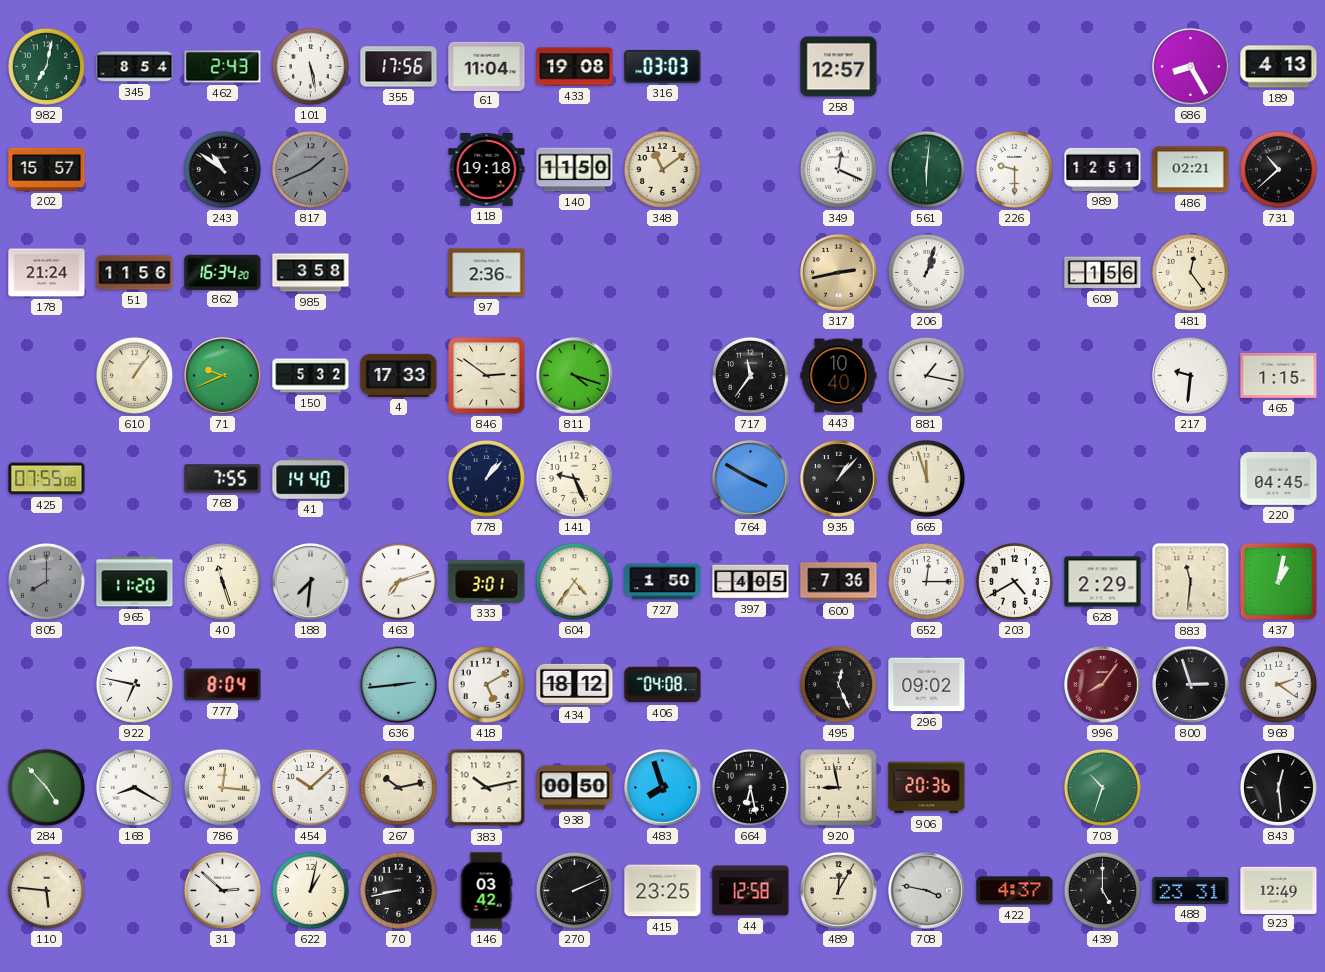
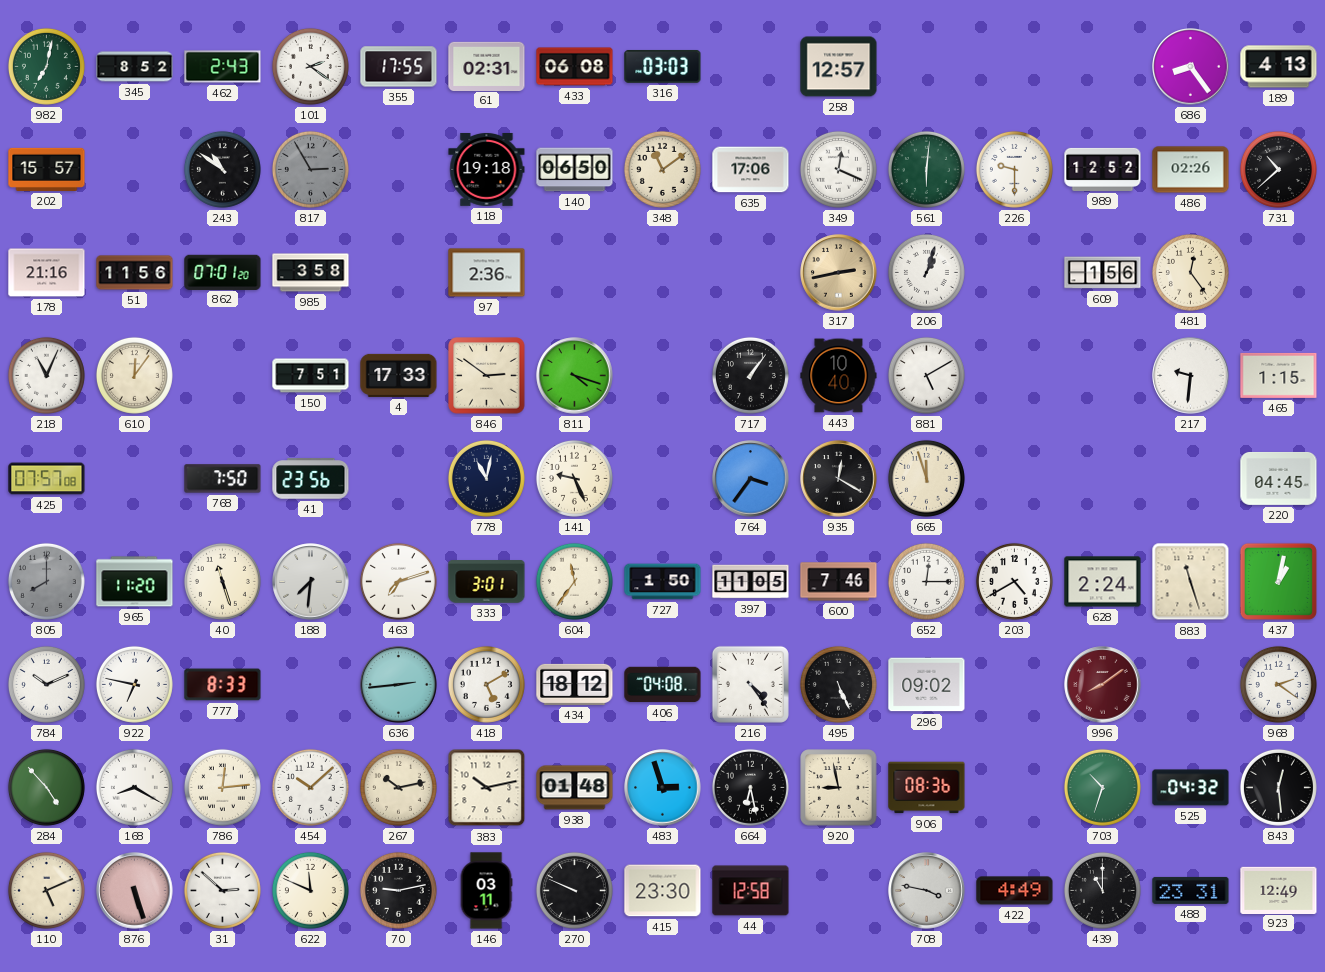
345: 8:54 -> 8:52 (135, 67)
101: 5:28 -> 2:21 (310, 66)
355: 17:56 -> 17:55 (399, 67)
61: 11:04 -> 02:31 (487, 66)
433: 19:08 -> 06:08 (575, 67)
686: 8:25 -> 8:24 (1191, 67)
817: 1:41 -> 2:55 (310, 169)
140: 11:50 -> 06:50 (575, 170)
635: none -> 17:06 (751, 170)
989: 12:51 -> 12:52 (1103, 169)
486: 02:21 -> 02:26 (1191, 170)
178: 21:24 -> 21:16 (47, 273)
862: 16:34 -> 07:01 (223, 272)
218: none -> 11:04 (46, 375)
610: 1:06 -> 12:06 (134, 375)
71: 9:41 -> none (223, 376)
150: 5:32 -> 7:51 (311, 376)
717: 11:36 -> 1:06 (750, 375)
881: 1:17 -> 5:10 (926, 375)
425: 07:55 -> 07:57 (47, 479)
768: 7:55 -> 7:50 (223, 479)
41: 14:40 -> 23:56 (311, 479)
778: 1:07 -> 11:02 (486, 478)
764: 3:50 -> 3:36 (751, 479)
935: 1:07 -> 12:20 (839, 479)
604: 4:36 -> 11:36 (574, 581)
397: 4:05 -> 11:05 (751, 582)
600: 7:36 -> 7:46 (839, 582)
628: 2:29 -> 2:24 (1103, 582)
883: 11:31 -> 11:27 (1191, 582)
784: none -> 10:11 (46, 684)
777: 8:04 -> 8:33 (223, 685)
216: none -> 4:24 (750, 684)
495: 12:26 -> 5:26 (838, 684)
996: 8:06 -> 8:09 (1103, 685)
800: 2:57 -> none (1191, 685)
786: 12:16 -> 12:14 (222, 787)
938: 00:50 -> 01:48 (575, 788)
483: 7:57 -> 2:57 (663, 788)
906: 20:36 -> 08:36 (927, 788)
525: none -> 04:32 (1191, 788)
110: 5:46 -> 5:11 (46, 890)
876: none -> 5:27 (135, 891)
622: 1:02 -> 11:49 (310, 890)
70: 8:43 -> 9:13 (398, 890)
146: 03:42 -> 03:11 (486, 891)
270: 2:11 -> 9:49 (574, 890)
415: 23:25 -> 23:30 (663, 891)
489: 12:05 -> none (839, 891)
422: 4:37 -> 4:49 (1015, 891)
439: 5:00 -> 11:00 (1102, 890)
